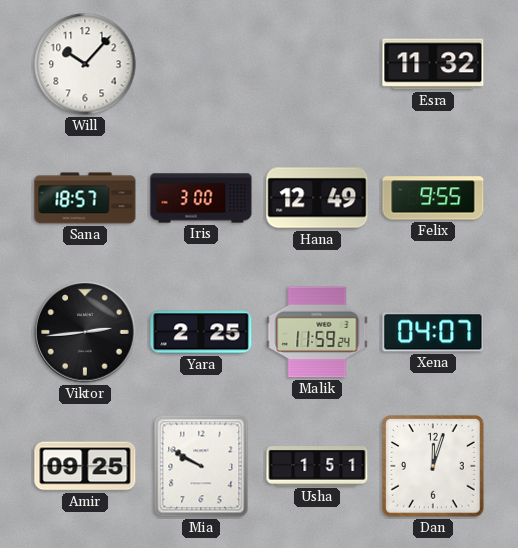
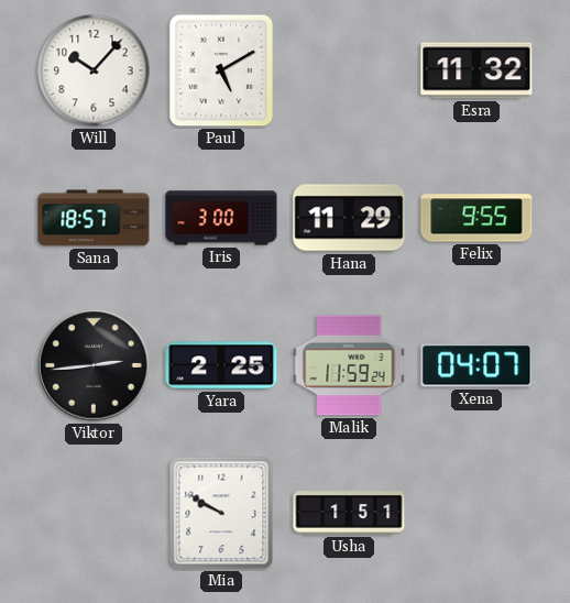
Paul: none -> 5:10 (221, 70)
Hana: 12:49 -> 11:29 (349, 218)
Amir: 09:25 -> none (85, 466)
Dan: 12:03 -> none (433, 466)
